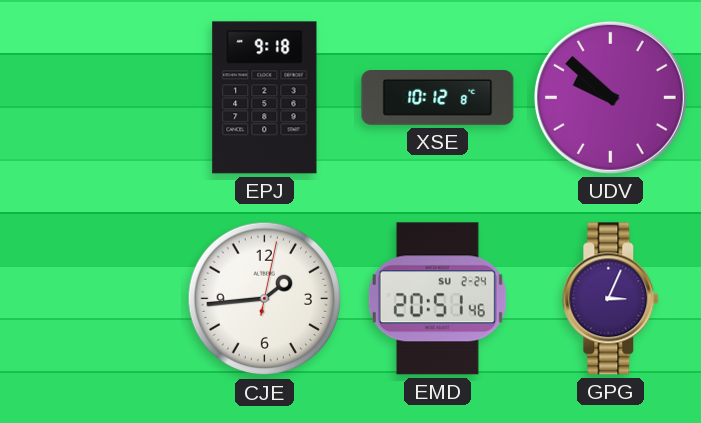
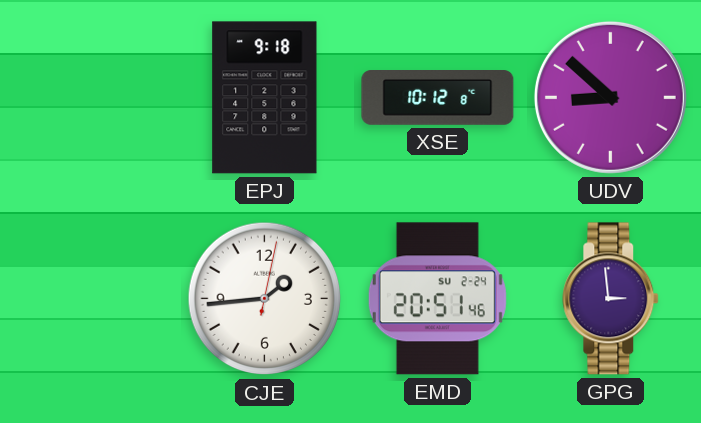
UDV: 9:52 -> 8:52 (610, 97)
GPG: 3:04 -> 2:59 (611, 299)
